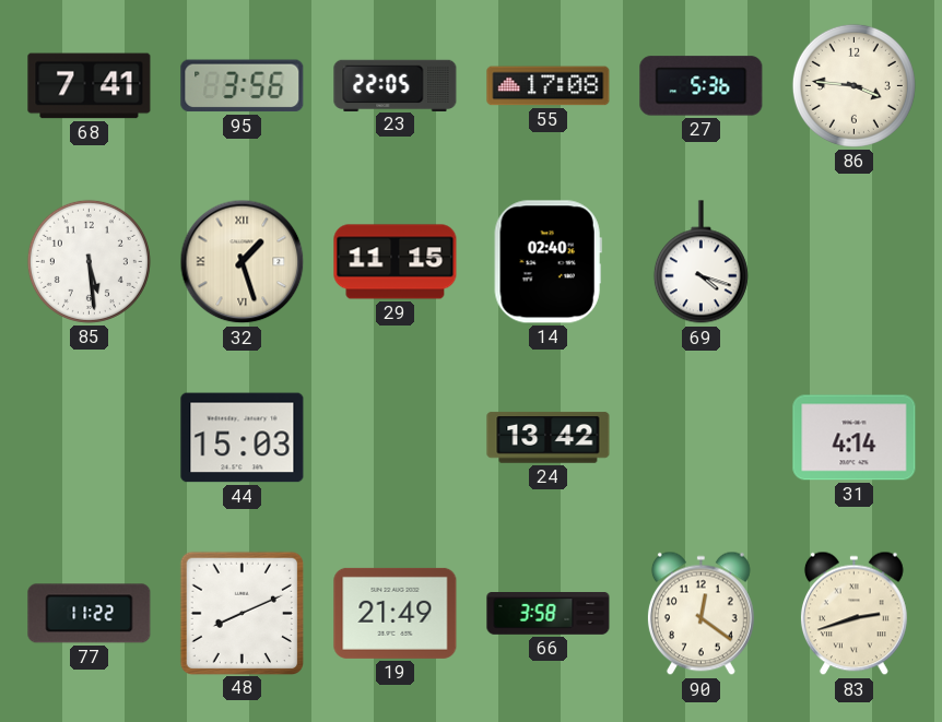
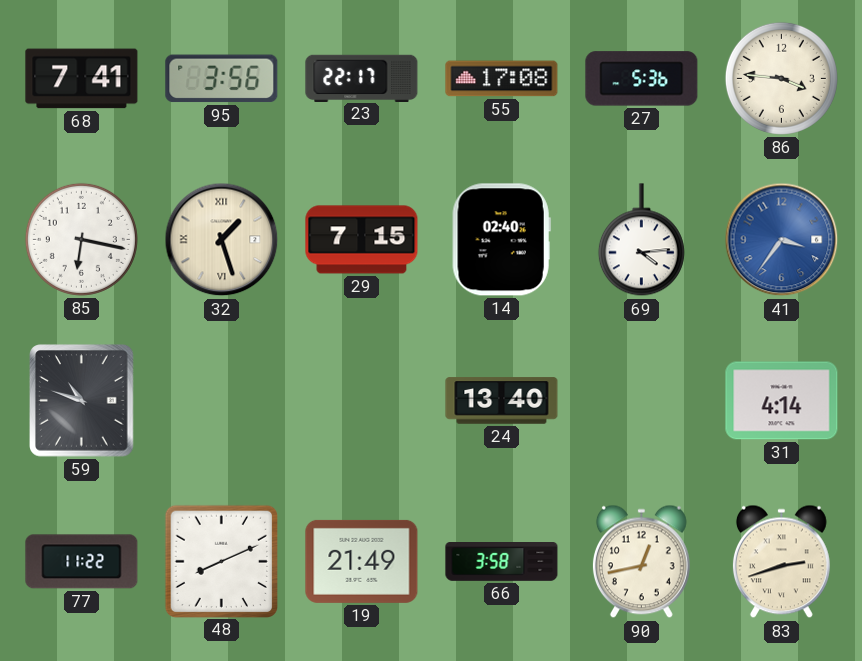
23: 22:05 -> 22:17 (362, 78)
85: 5:29 -> 6:17 (81, 239)
29: 11:15 -> 7:15 (362, 240)
69: 4:18 -> 4:14 (641, 240)
41: none -> 3:36 (782, 240)
59: none -> 10:48 (82, 401)
44: 15:03 -> none (243, 438)
24: 13:42 -> 13:40 (502, 401)
90: 12:21 -> 12:43 (641, 562)
